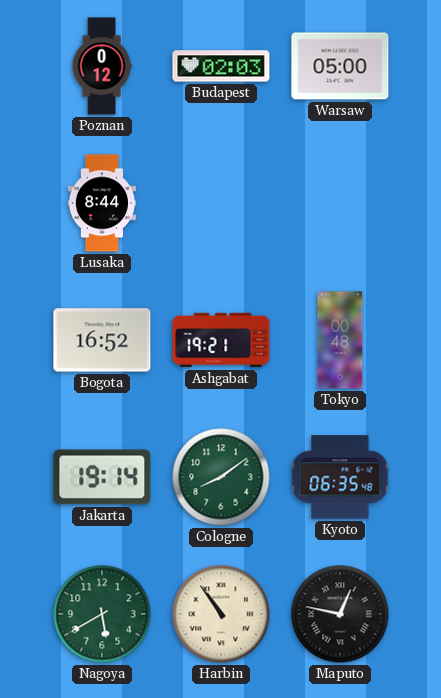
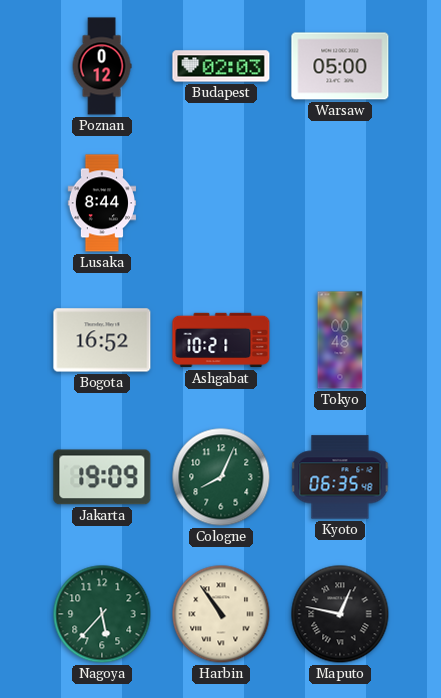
Ashgabat: 19:21 -> 10:21 (221, 340)
Jakarta: 19:14 -> 19:09 (102, 477)
Cologne: 8:09 -> 8:04 (221, 477)
Nagoya: 5:40 -> 5:37 (102, 614)
